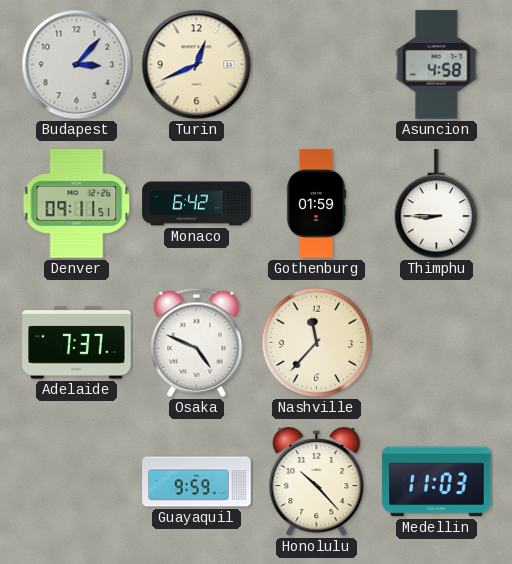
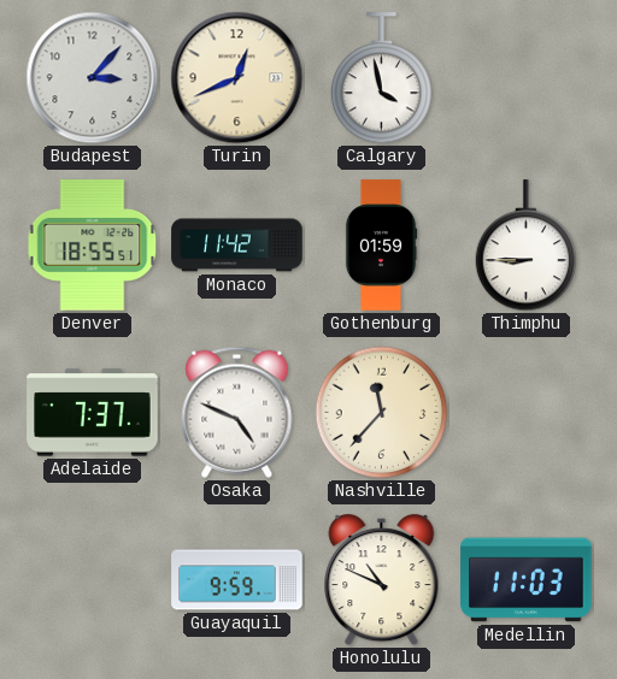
Calgary: none -> 3:58 (382, 78)
Asuncion: 4:58 -> none (437, 65)
Denver: 09:11 -> 18:55 (93, 246)
Monaco: 6:42 -> 11:42 (237, 246)
Honolulu: 10:23 -> 10:49 (382, 580)
